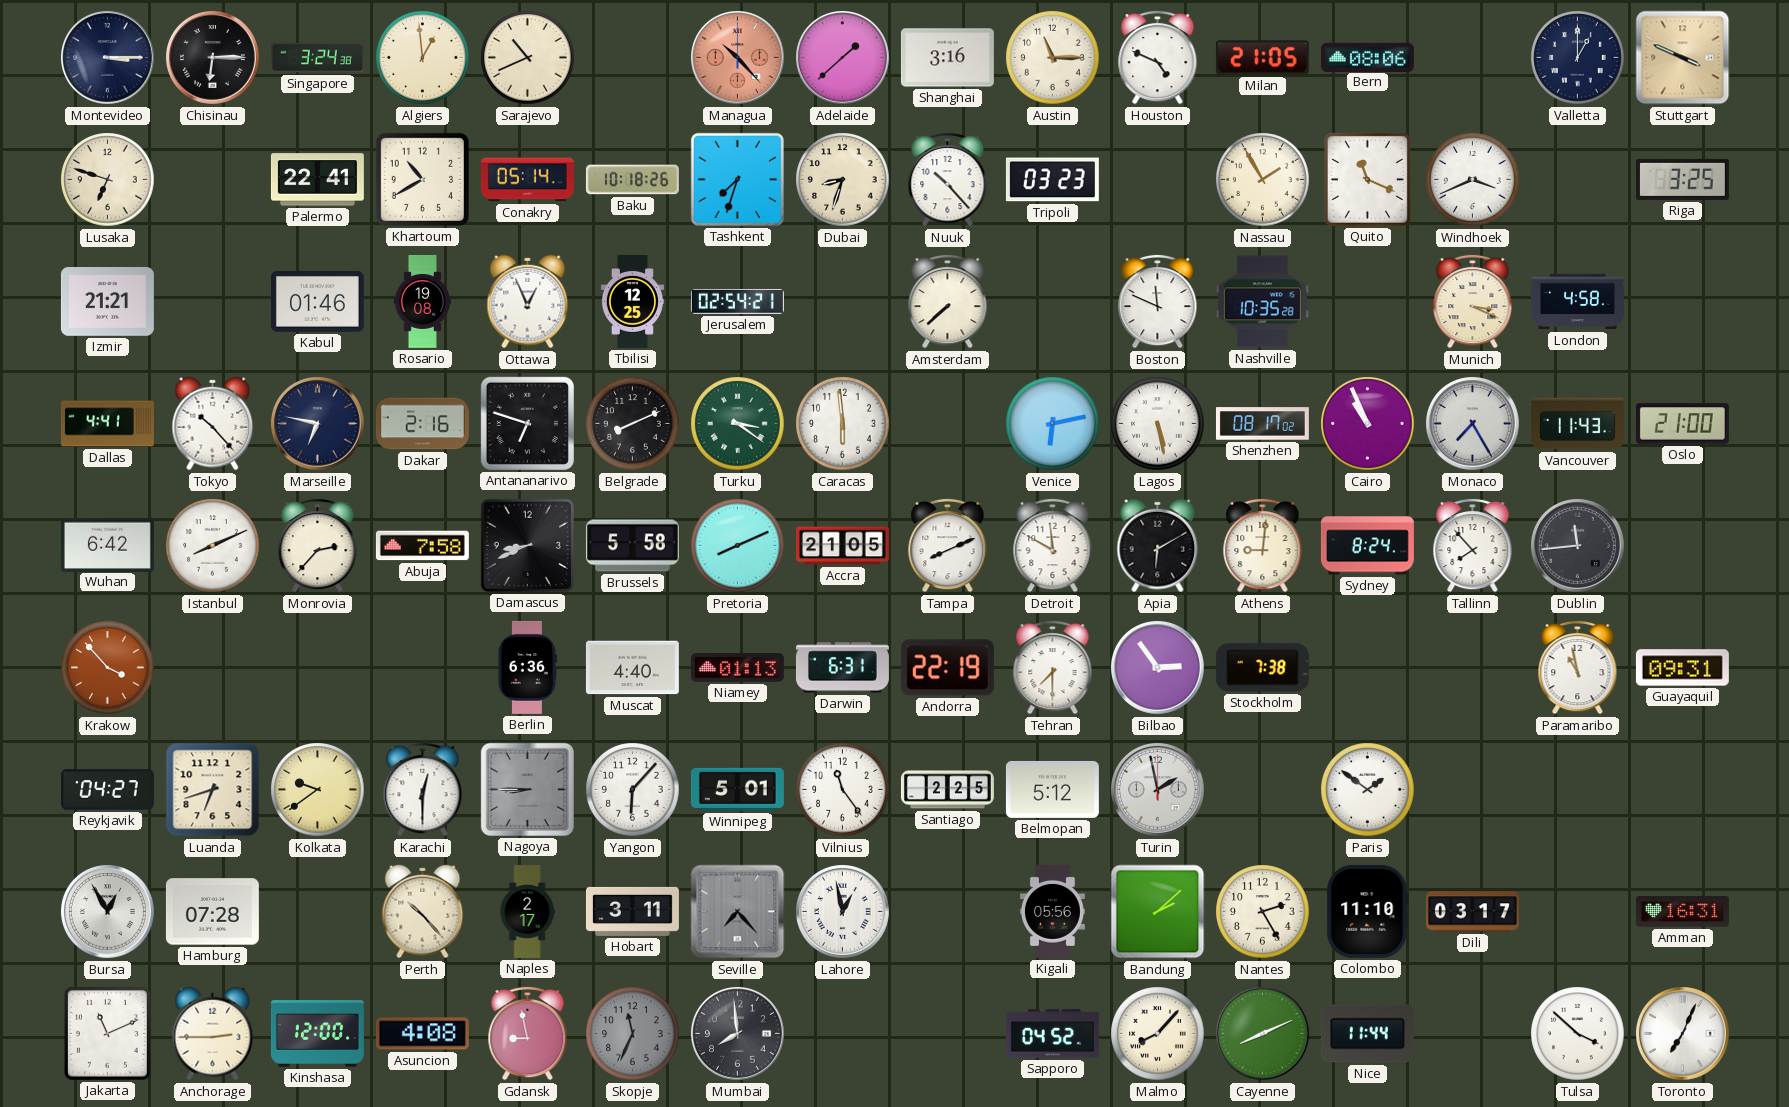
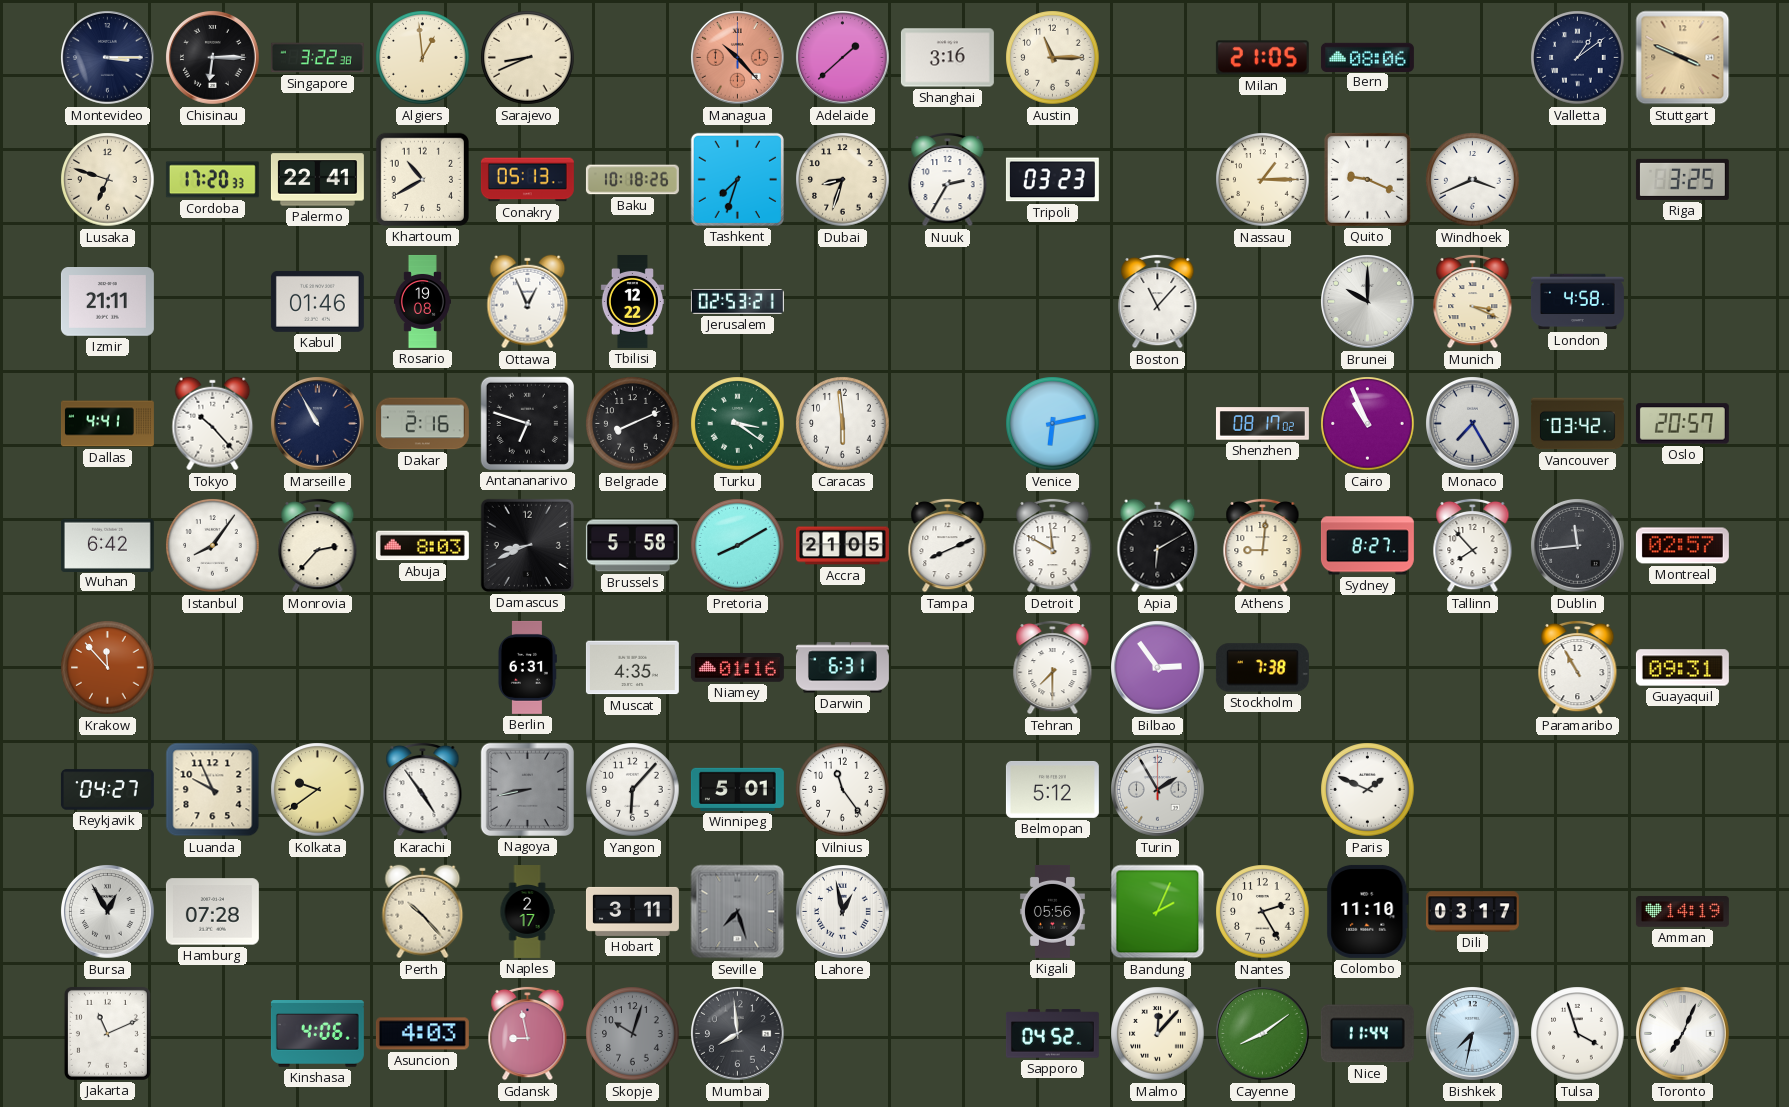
Singapore: 3:24 -> 3:22 (317, 58)
Sarajevo: 10:41 -> 8:41 (528, 58)
Houston: 4:49 -> none (1158, 57)
Valletta: 1:00 -> 1:09 (1578, 58)
Cordoba: none -> 17:20 (212, 180)
Conakry: 05:14 -> 05:13 (527, 180)
Nuuk: 10:23 -> 2:35 (948, 179)
Nassau: 1:55 -> 1:15 (1263, 180)
Quito: 11:19 -> 9:19 (1367, 179)
Izmir: 21:21 -> 21:11 (107, 302)
Tbilisi: 12:25 -> 12:22 (632, 301)
Jerusalem: 02:54 -> 02:53 (737, 302)
Amsterdam: 7:38 -> none (948, 301)
Boston: 11:49 -> 11:07 (1158, 301)
Nashville: 10:35 -> none (1262, 302)
Brunei: none -> 10:00 (1368, 302)
Marseille: 6:47 -> 10:55 (318, 424)
Lagos: 5:28 -> none (1158, 424)
Vancouver: 11:43 -> 03:42 (1577, 424)
Oslo: 21:00 -> 20:57 (1682, 424)
Istanbul: 8:11 -> 8:06 (213, 546)
Abuja: 7:58 -> 8:03 (422, 546)
Pretoria: 8:11 -> 8:10 (738, 546)
Sydney: 8:24 -> 8:27 (1367, 546)
Montreal: none -> 02:57 (1682, 546)
Krakow: 3:53 -> 11:53 (108, 668)
Berlin: 6:36 -> 6:31 (527, 667)
Muscat: 4:40 -> 4:35 (632, 668)
Niamey: 01:13 -> 01:16 (737, 668)
Andorra: 22:19 -> none (947, 668)
Paramaribo: 10:58 -> 10:55 (1578, 667)
Luanda: 6:42 -> 9:56 (213, 790)
Karachi: 12:30 -> 4:54 (423, 789)
Nagoya: 8:45 -> 8:43 (527, 789)
Santiago: 2:25 -> none (947, 790)
Turin: 1:58 -> 1:55 (1158, 790)
Paris: 1:51 -> 1:49 (1368, 790)
Seville: 7:23 -> 7:27 (738, 912)
Bandung: 2:08 -> 2:04 (1158, 912)
Amman: 16:31 -> 14:19 (1682, 912)
Anchorage: 2:45 -> none (213, 1034)
Kinshasa: 12:00 -> 4:06 (317, 1034)
Asuncion: 4:08 -> 4:03 (422, 1034)
Skopje: 11:34 -> 10:03 (633, 1034)
Malmo: 8:07 -> 12:07 (1158, 1034)
Cayenne: 8:11 -> 8:09 (1263, 1034)
Bishkek: none -> 7:32 (1473, 1034)
Tulsa: 3:52 -> 3:57 (1578, 1034)
